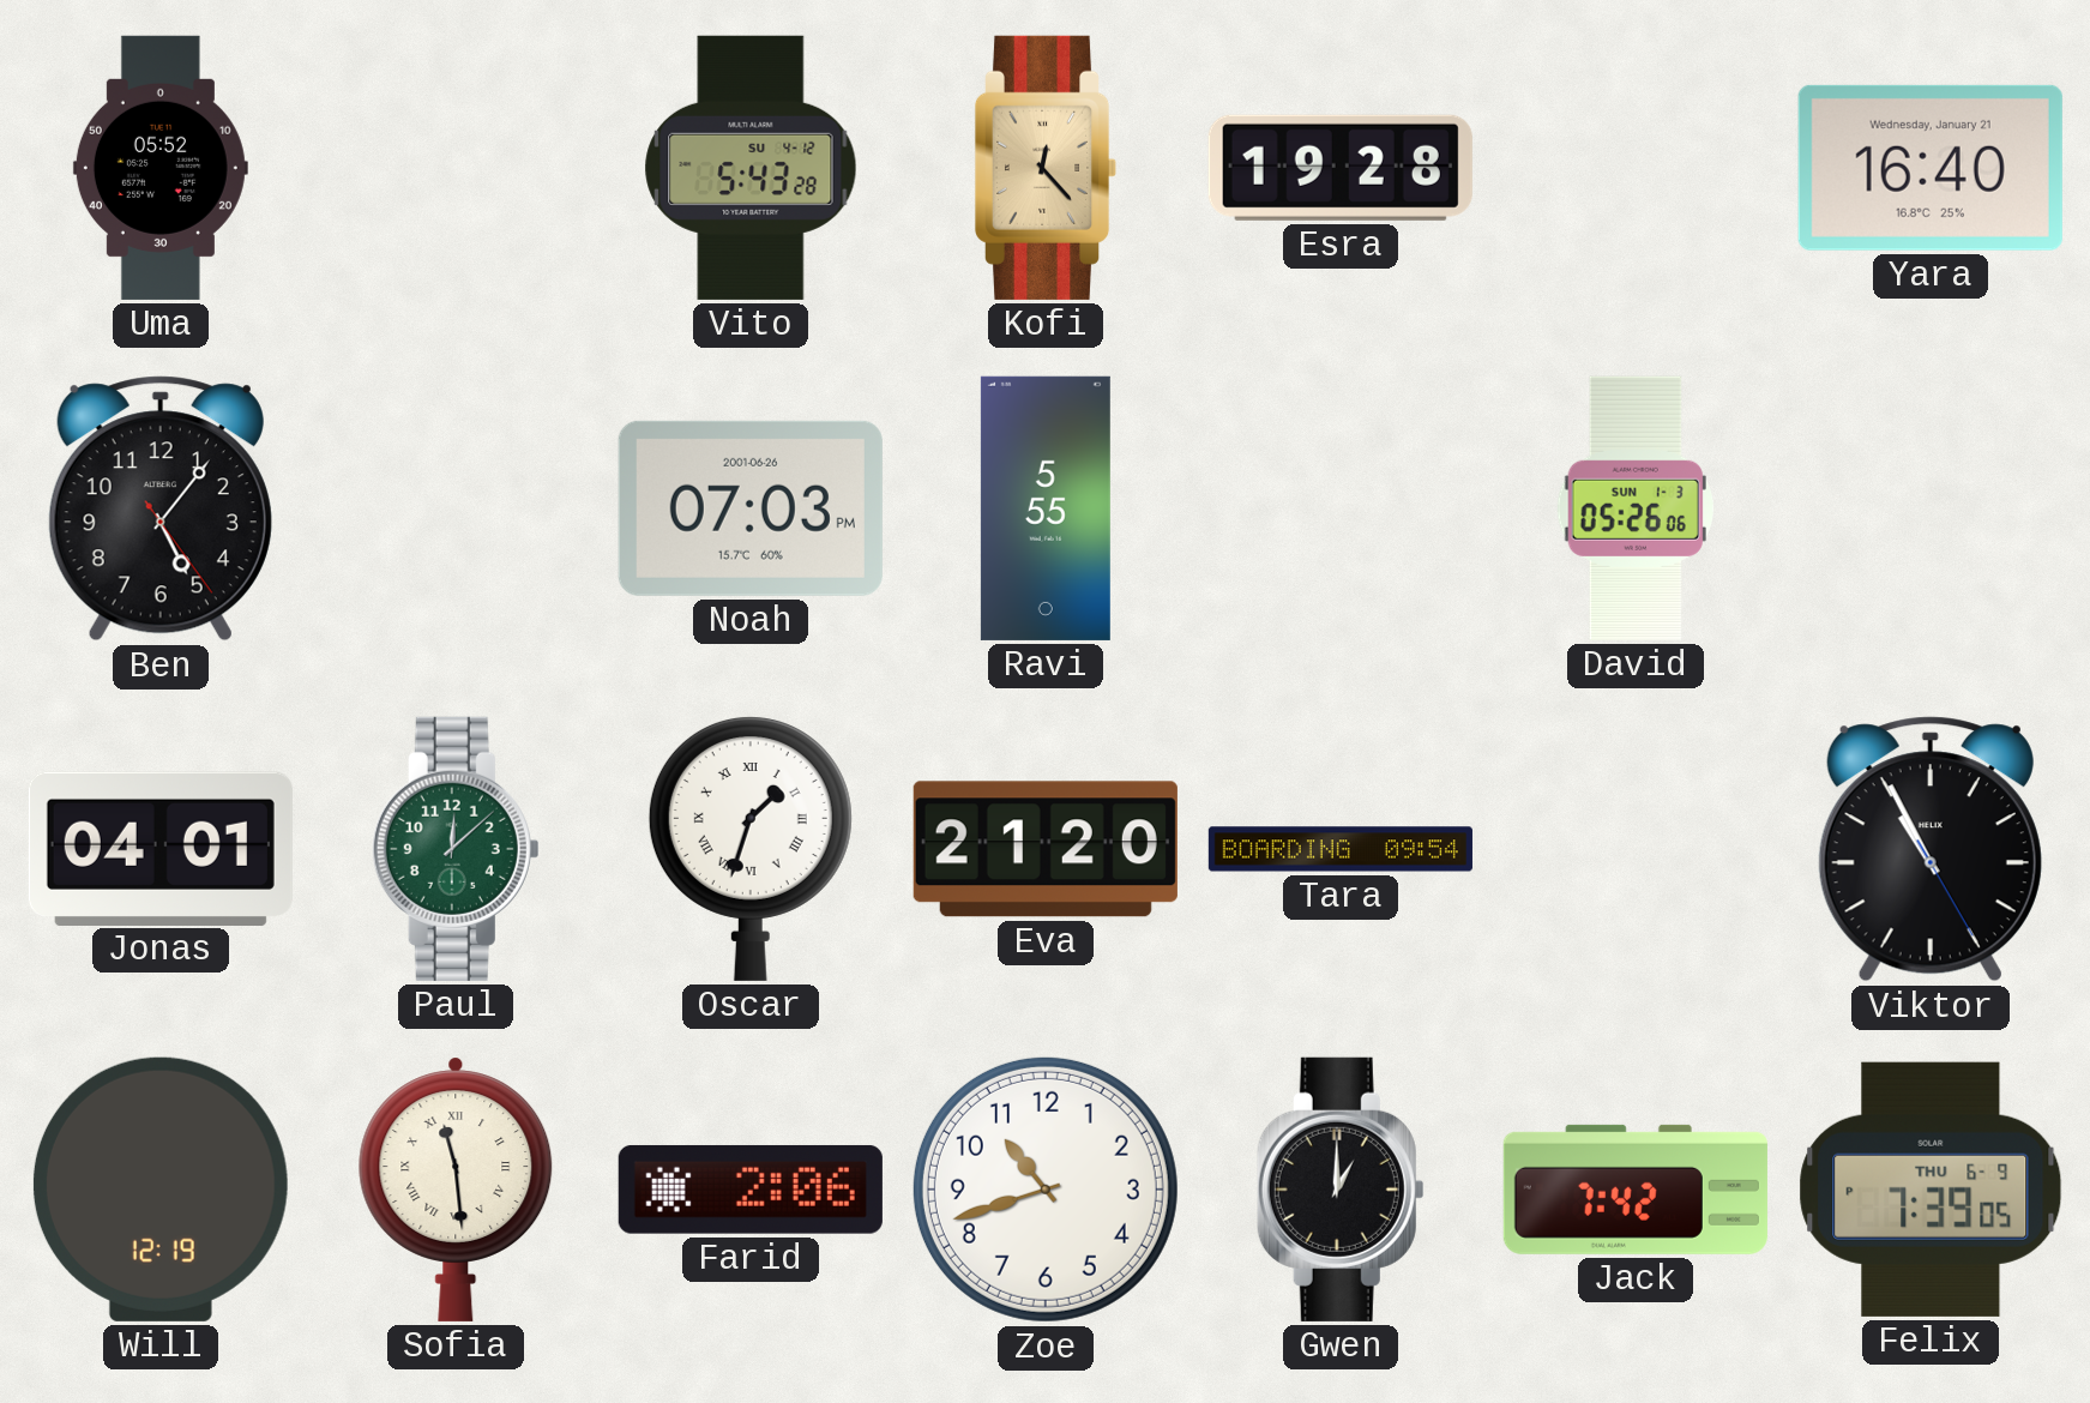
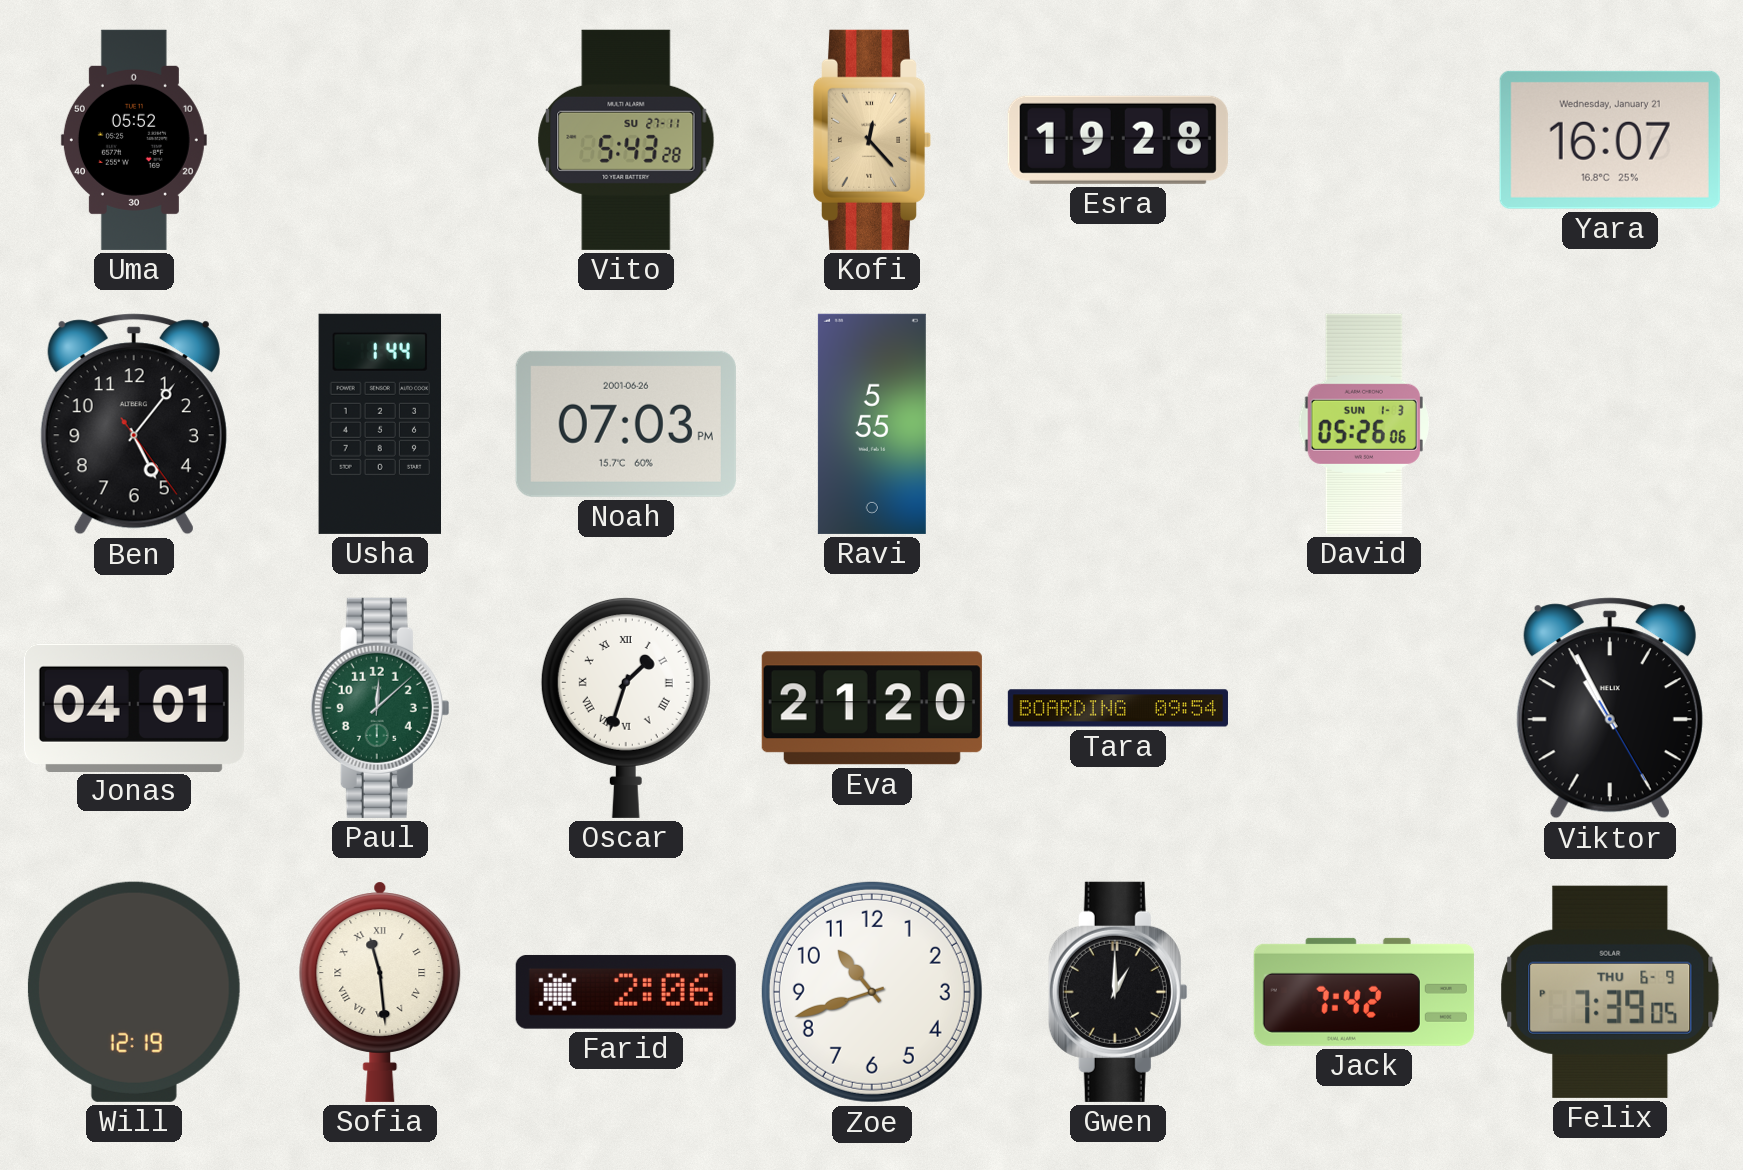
Vito date: SU 4-12 -> SU 27-11 (626, 140)
Yara: 16:40 -> 16:07 (1610, 140)
Usha: none -> 1:44 (379, 424)
